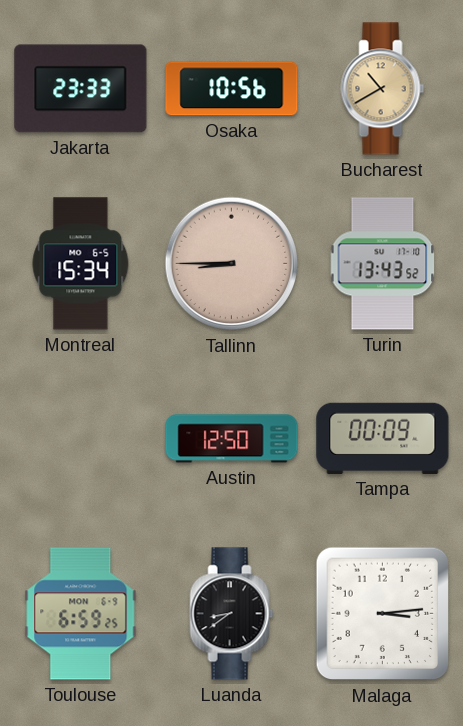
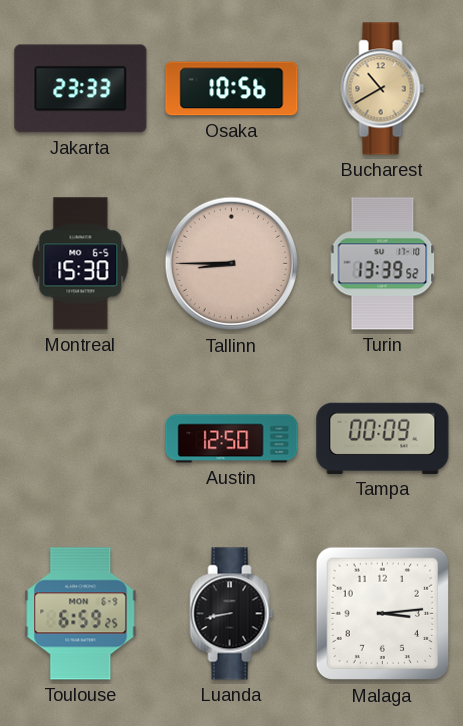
Montreal: 15:34 -> 15:30 (81, 264)
Turin: 13:43 -> 13:39 (383, 264)
Luanda: 8:39 -> 8:43 (232, 614)
